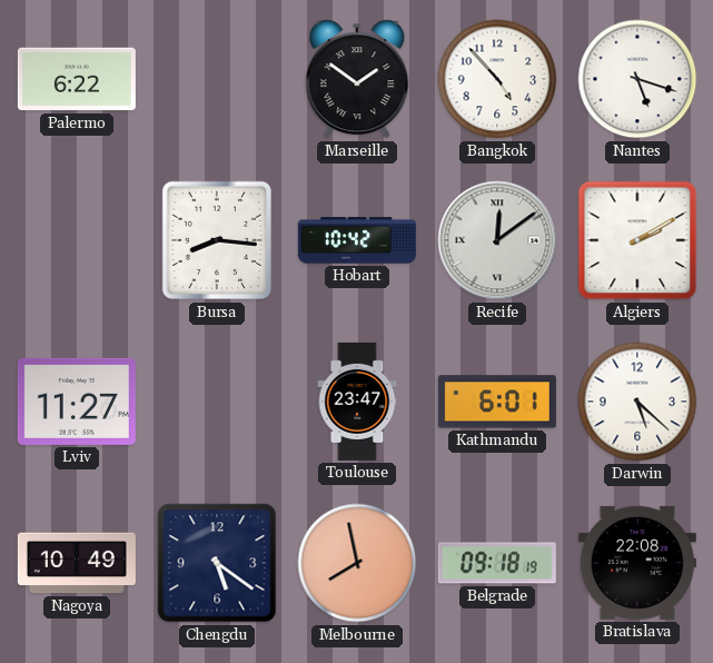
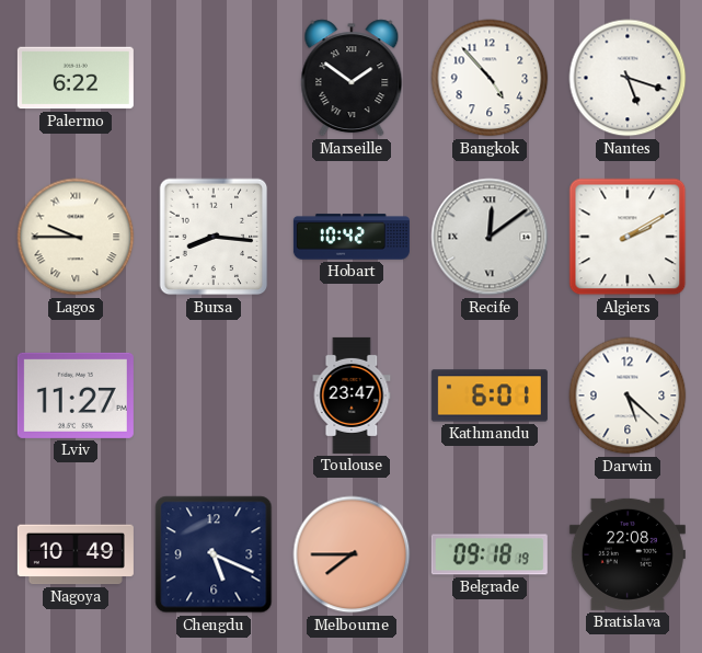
Lagos: none -> 9:45 (76, 237)
Chengdu: 5:21 -> 5:19 (214, 554)
Melbourne: 7:58 -> 7:45 (352, 554)
